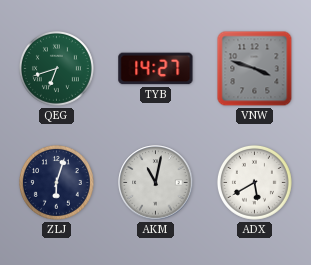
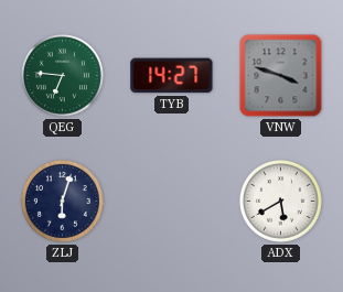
QEG: 6:42 -> 6:46 (62, 75)
AKM: 11:02 -> none (156, 183)
